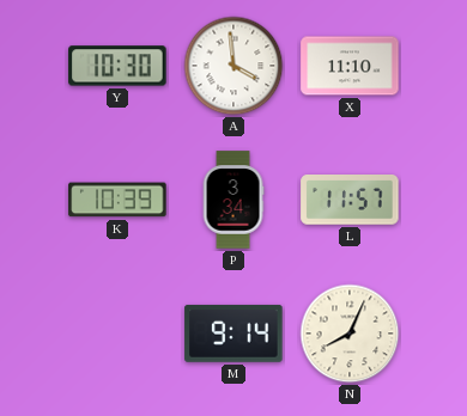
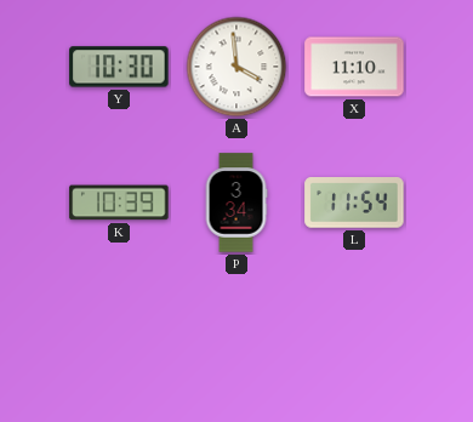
L: 11:57 -> 11:54 (354, 204)
M: 9:14 -> none (233, 334)
N: 8:04 -> none (350, 334)
